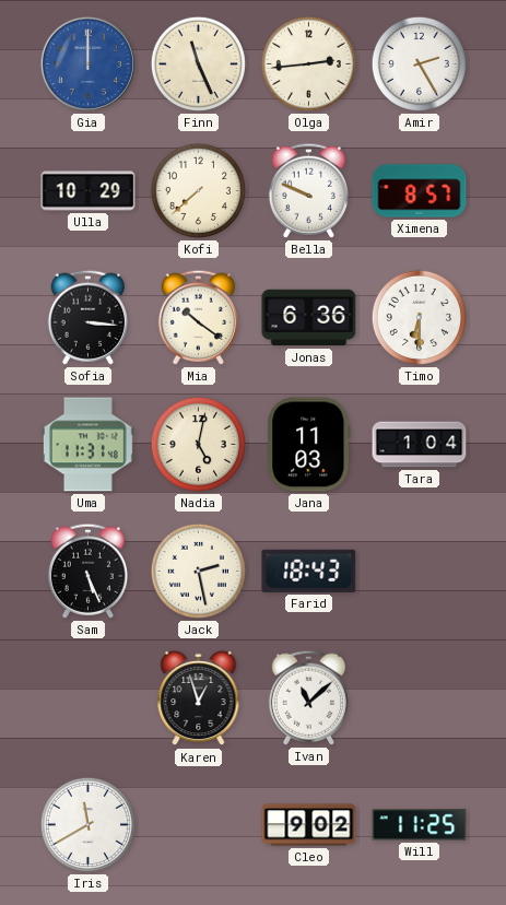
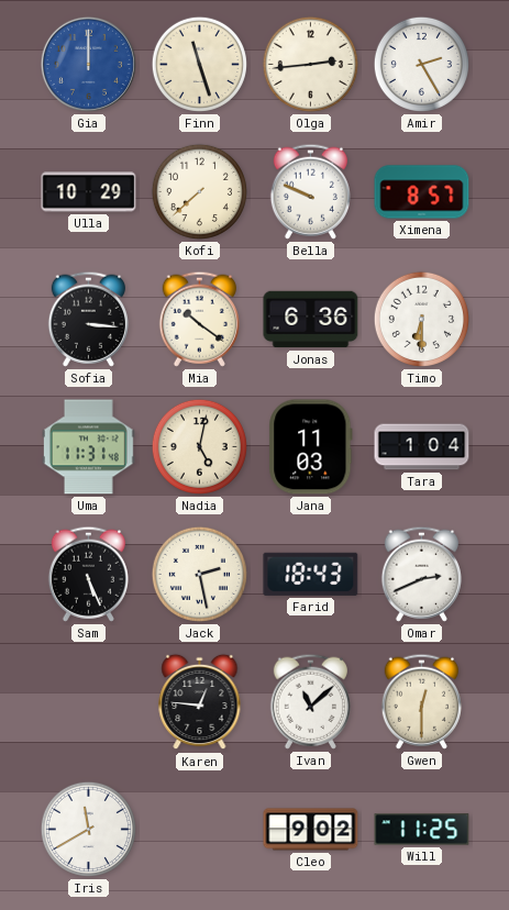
Finn: 11:26 -> 11:27 (199, 64)
Omar: none -> 2:41 (421, 574)
Karen: 12:57 -> 12:46 (200, 702)
Gwen: none -> 12:30 (421, 701)
